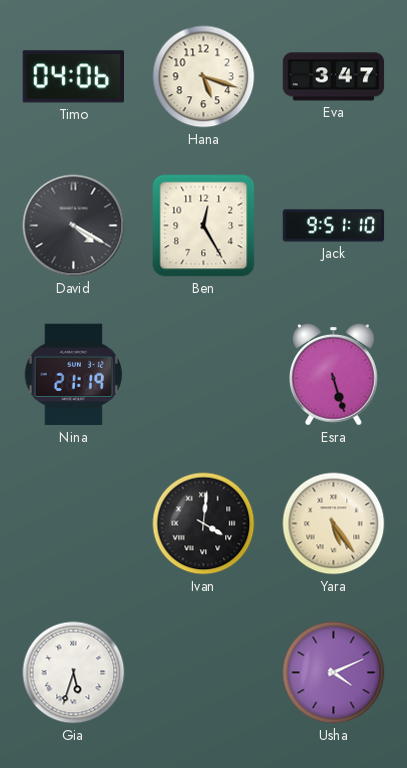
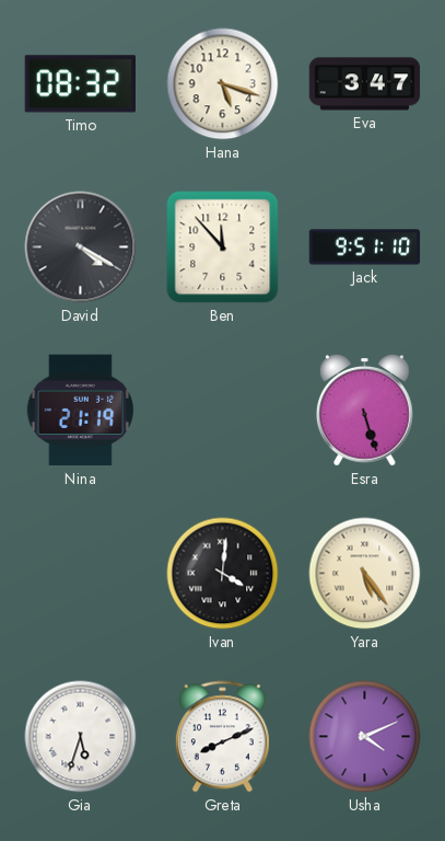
Timo: 04:06 -> 08:32 (80, 84)
Ben: 12:25 -> 11:53 (223, 247)
Greta: none -> 8:11 (222, 737)
